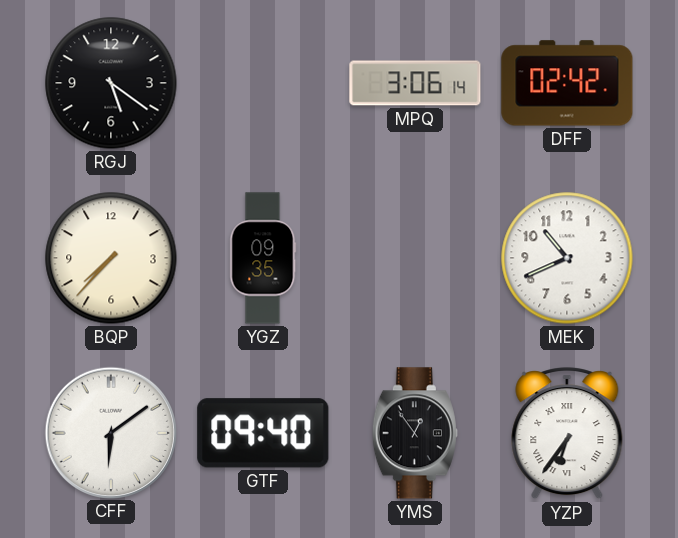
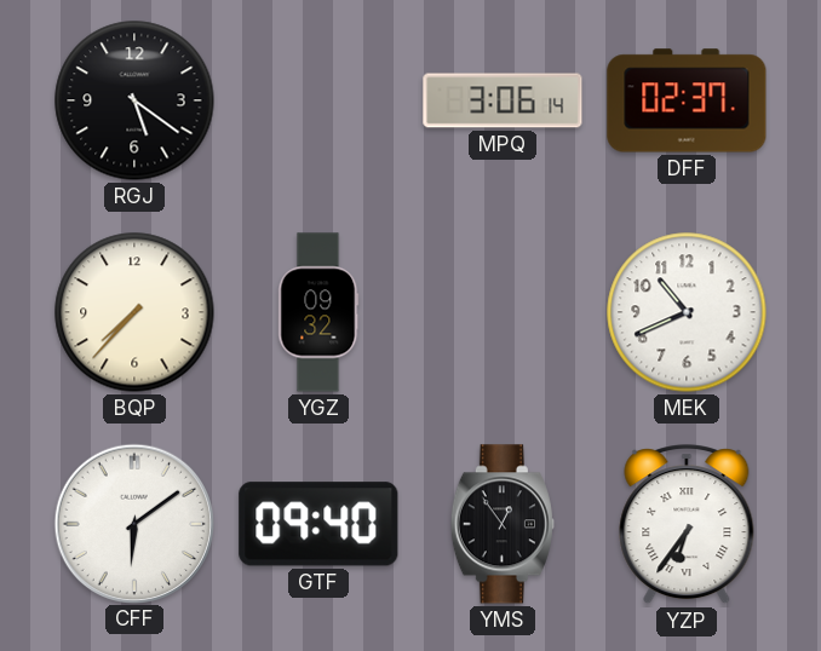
DFF: 02:42 -> 02:37 (687, 100)
YGZ: 09:35 -> 09:32 (318, 312)
